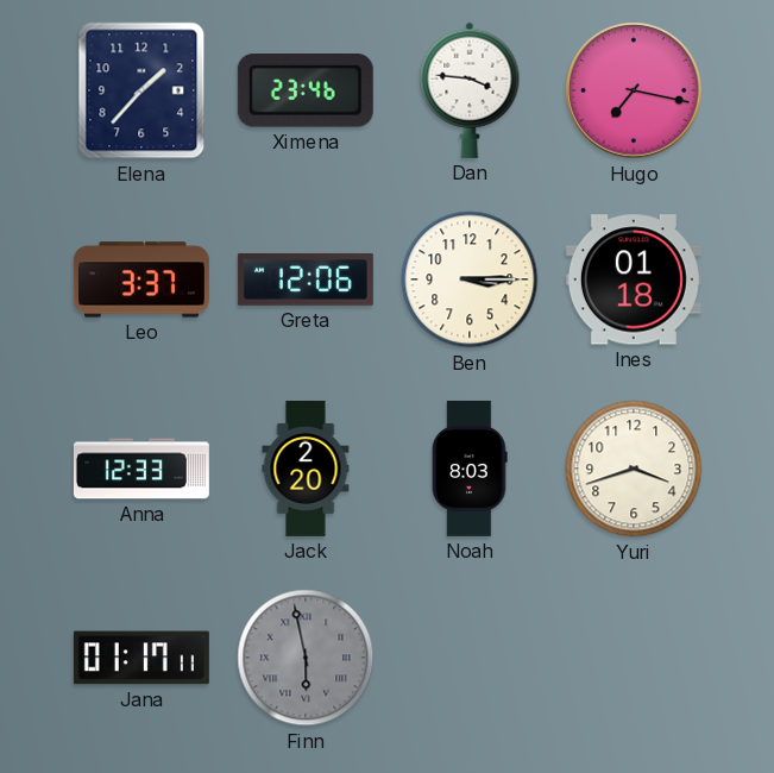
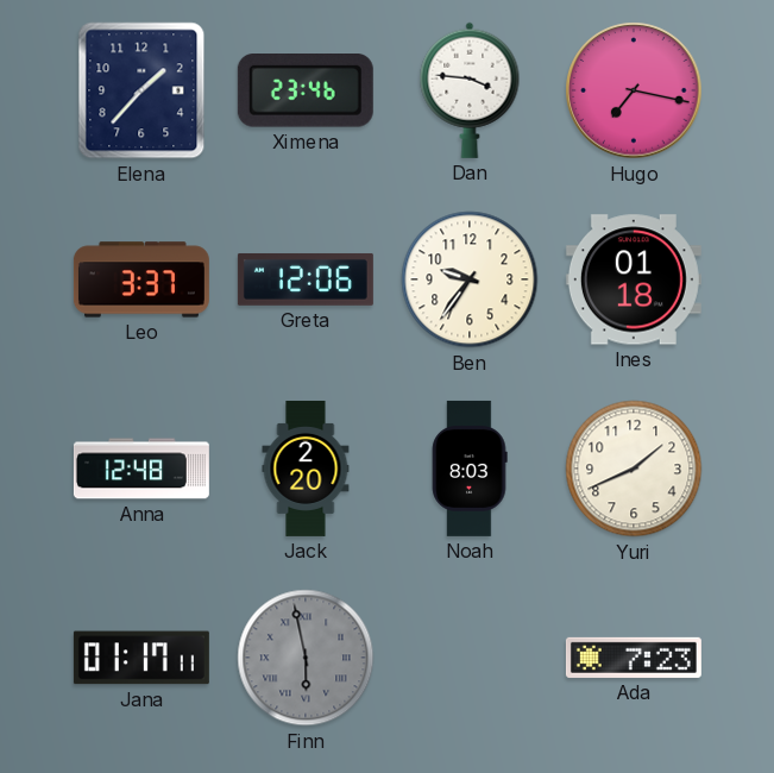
Ben: 3:15 -> 9:36 (470, 279)
Anna: 12:33 -> 12:48 (141, 469)
Yuri: 3:42 -> 1:41 (634, 469)
Ada: none -> 7:23 (634, 658)
